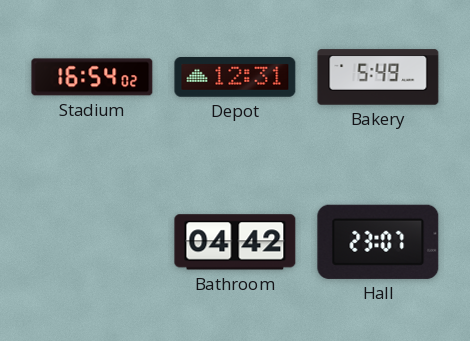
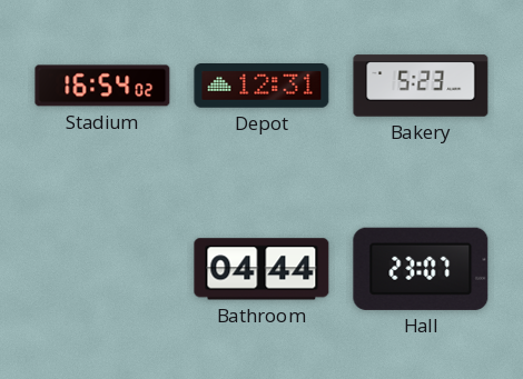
Bakery: 5:49 -> 5:23 (421, 86)
Bathroom: 04:42 -> 04:44 (261, 269)
